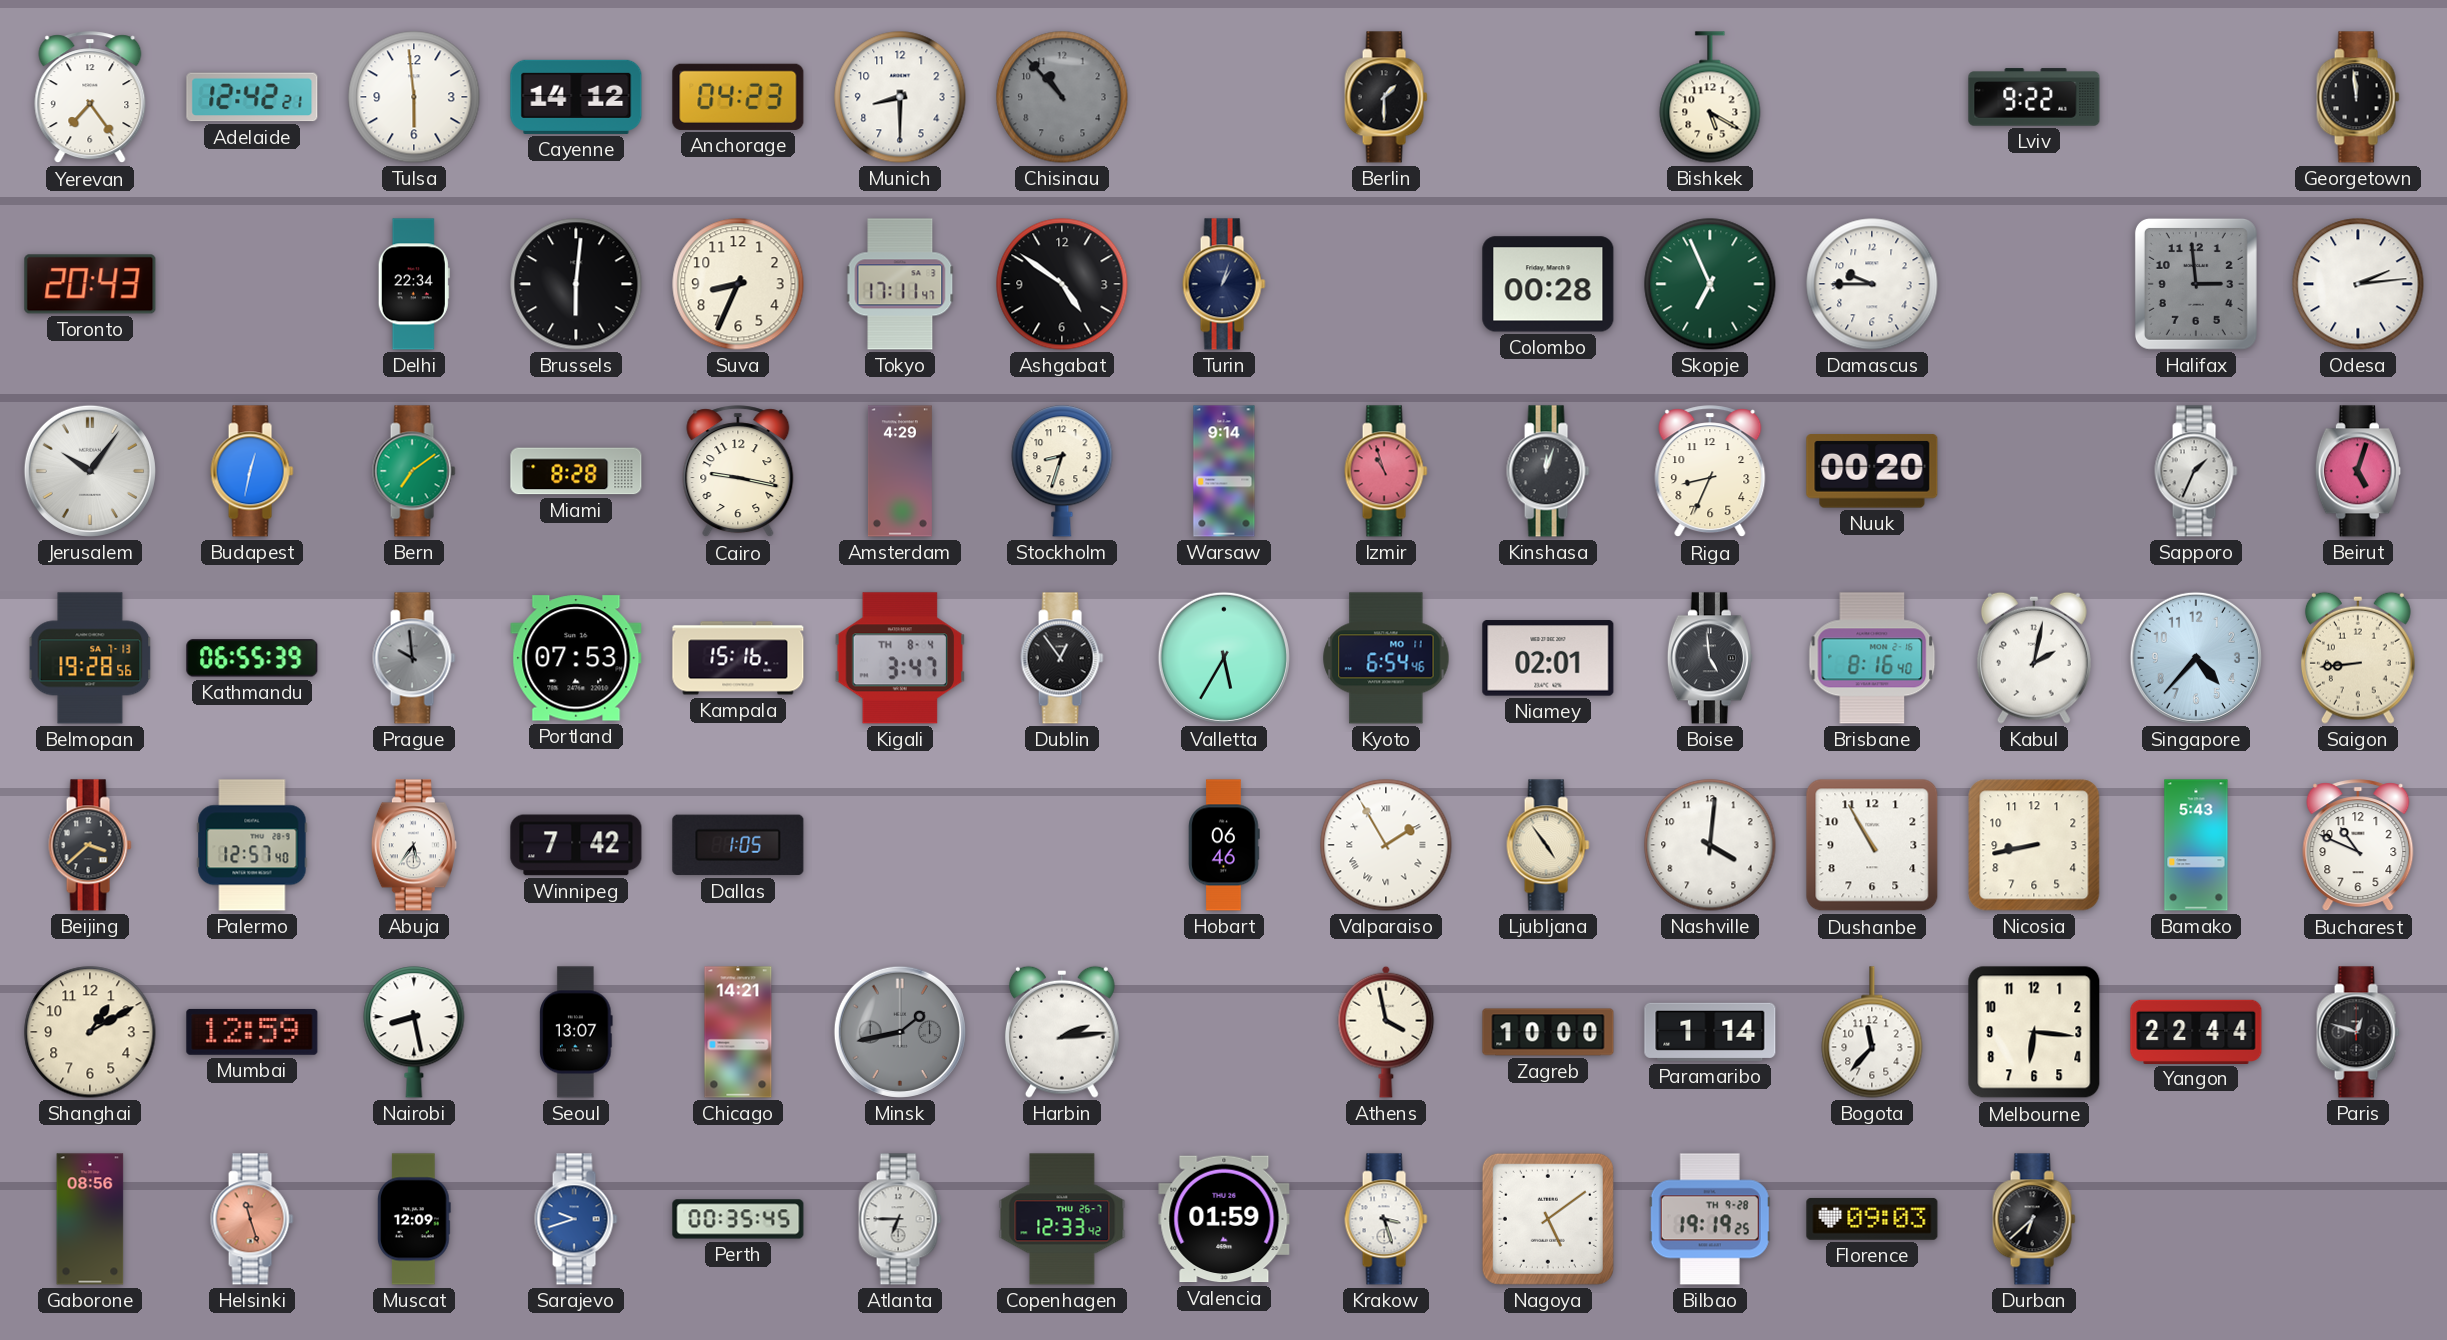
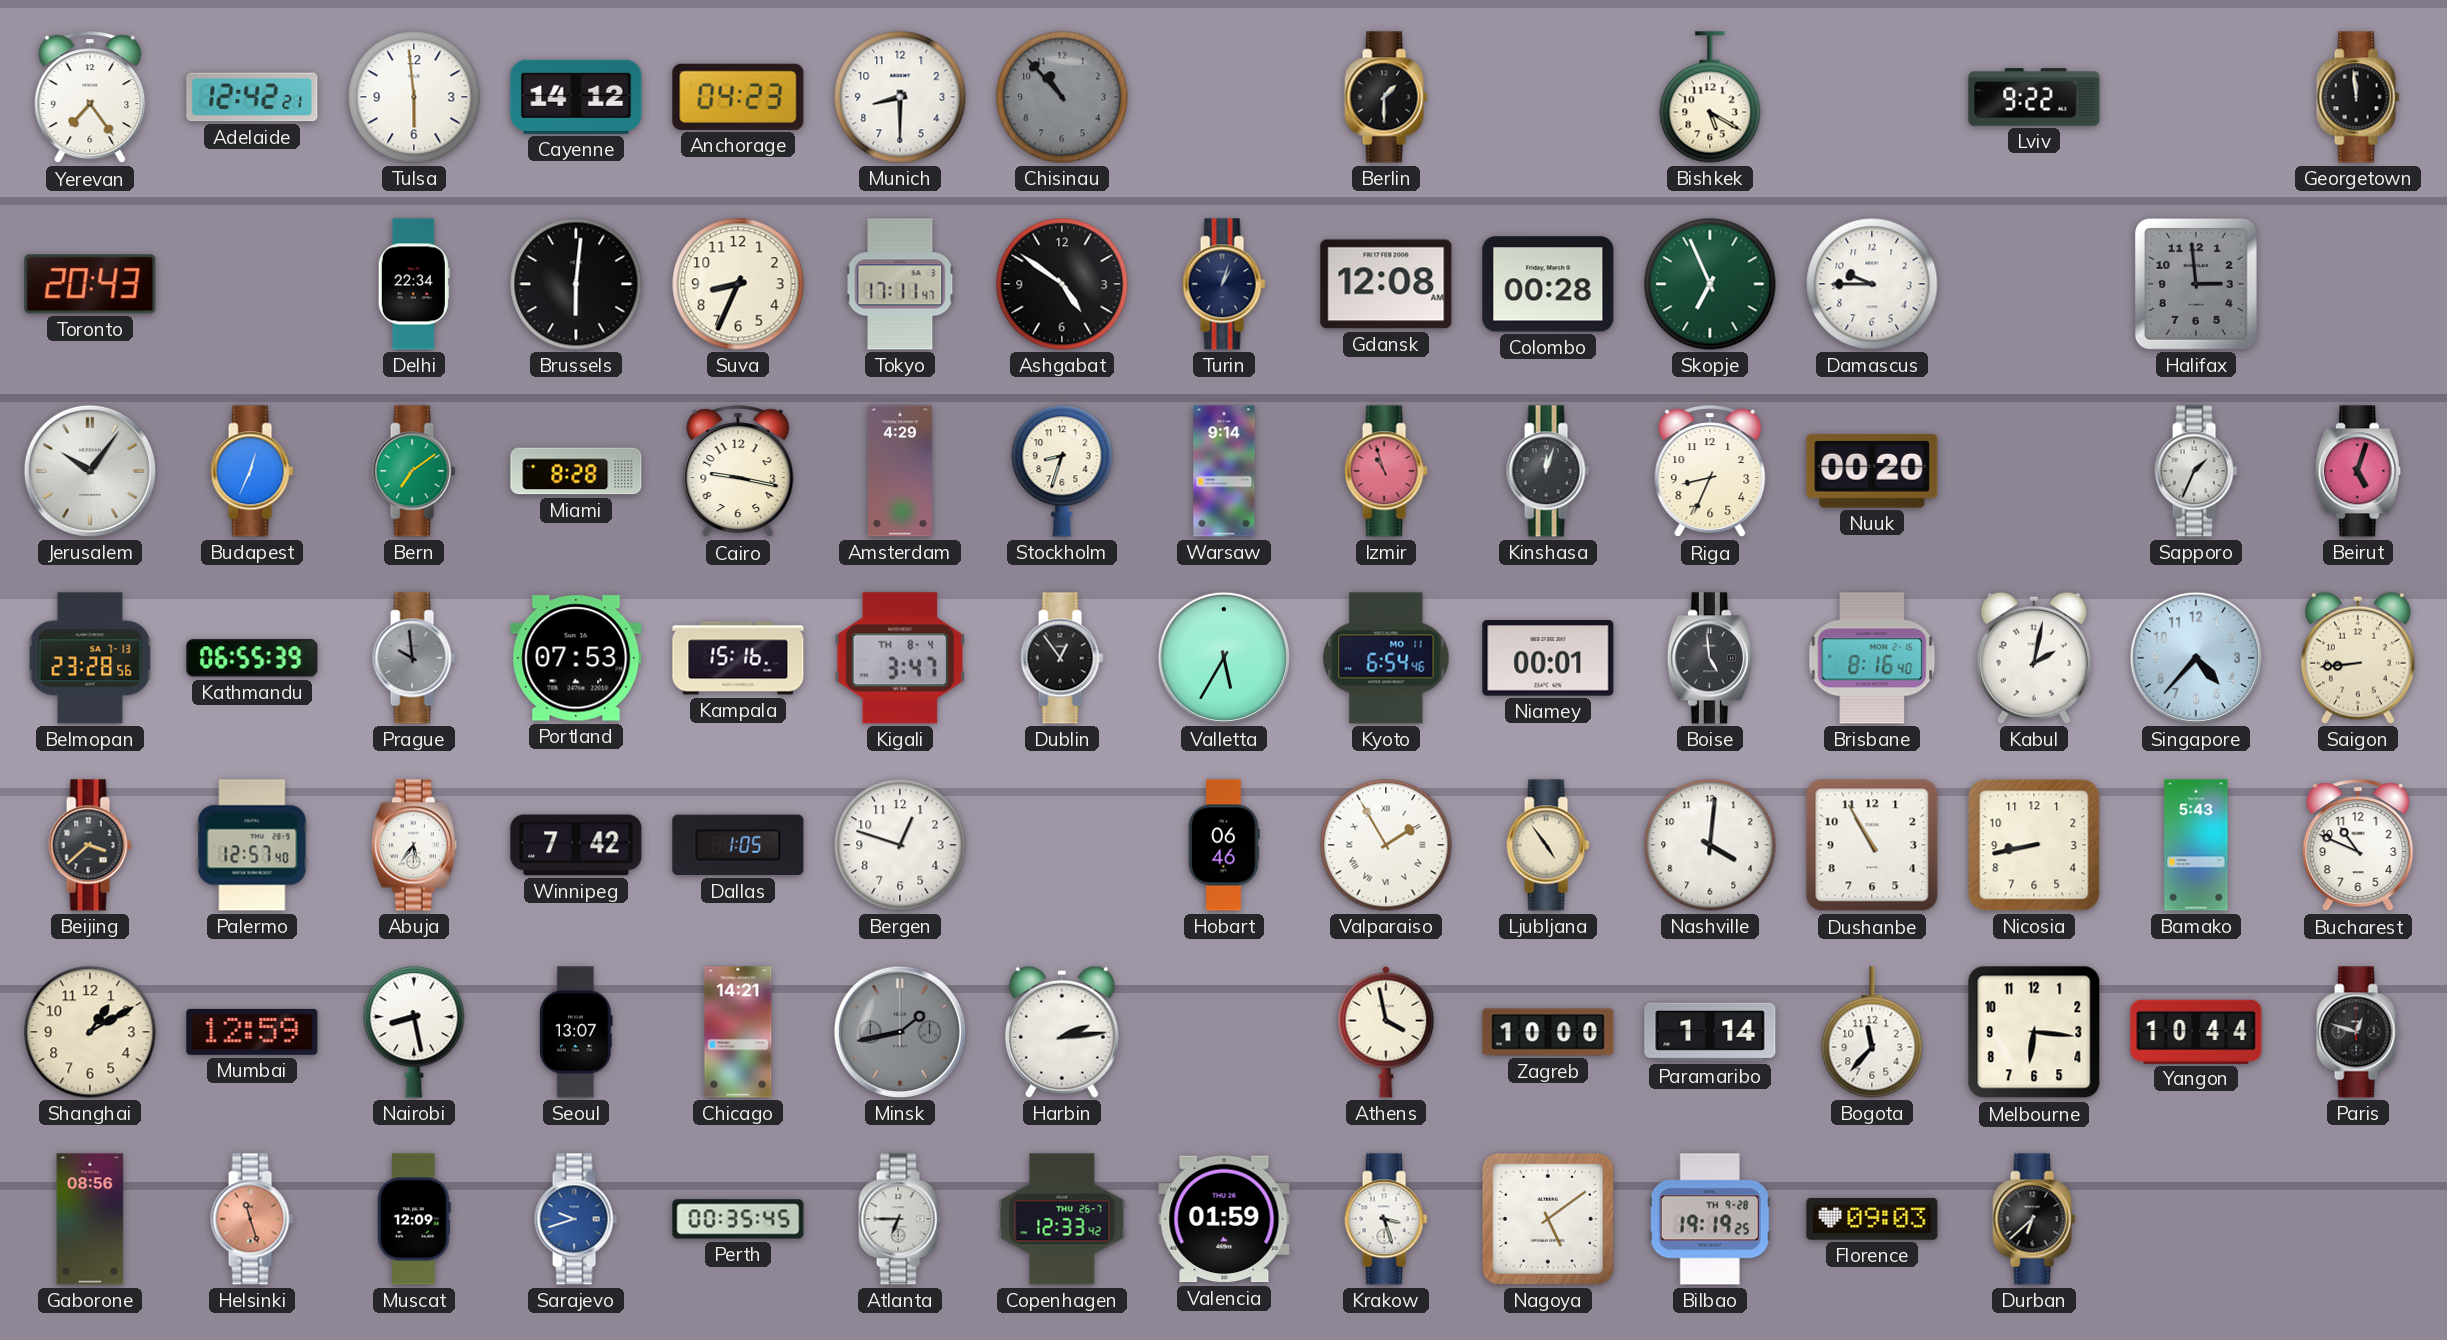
Gdansk: none -> 12:08 (1386, 284)
Odesa: 2:14 -> none (2358, 284)
Budapest: 12:32 -> 12:34 (252, 471)
Belmopan: 19:28 -> 23:28 (90, 658)
Niamey: 02:01 -> 00:01 (1548, 658)
Bergen: none -> 12:48 (900, 845)
Yangon: 22:44 -> 10:44 (2196, 1031)
